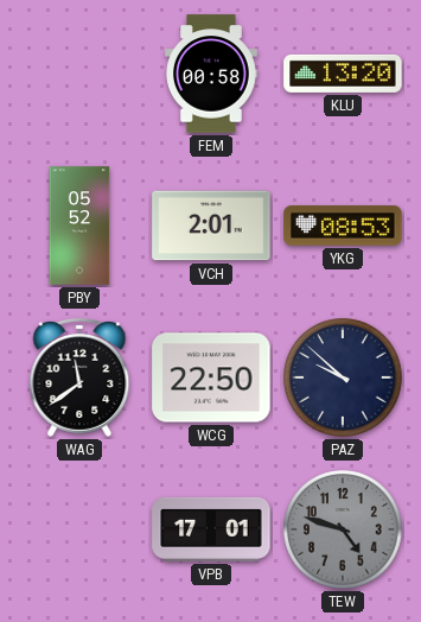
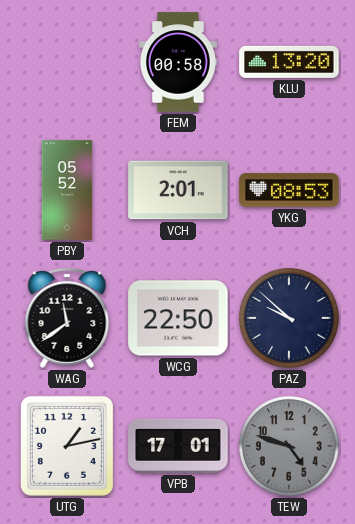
UTG: none -> 1:13 (67, 446)
